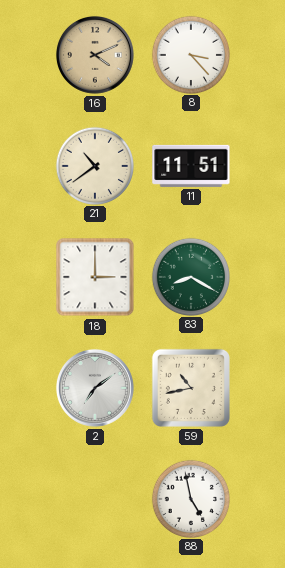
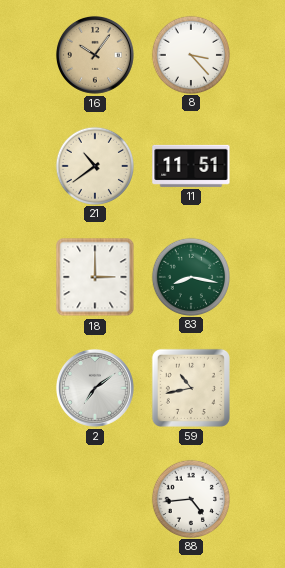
16: 4:11 -> 10:06 (95, 55)
83: 8:20 -> 8:17 (190, 276)
88: 4:58 -> 4:44 (190, 498)
